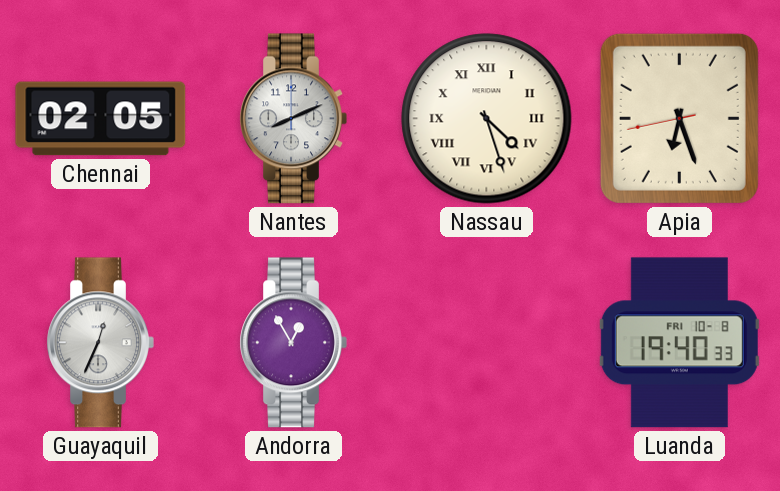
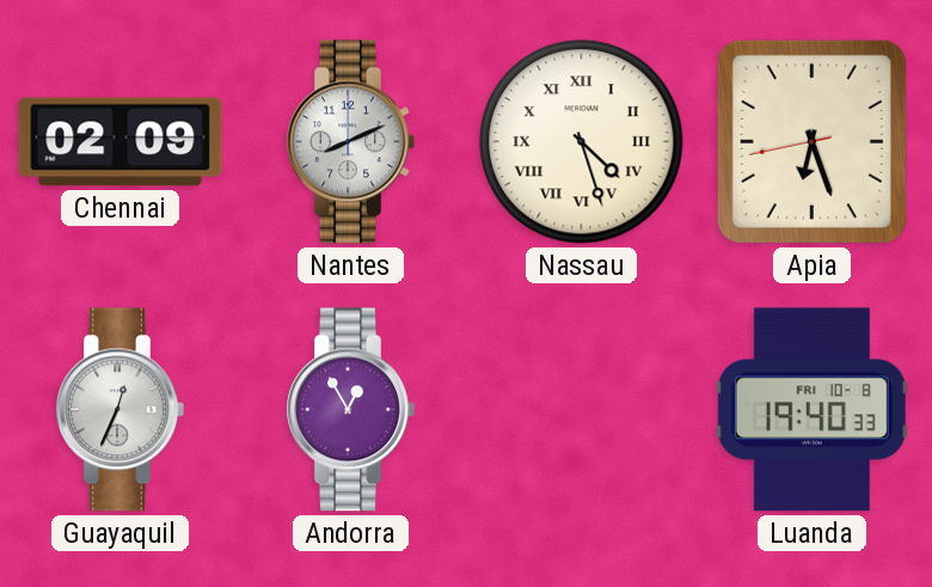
Chennai: 02:05 -> 02:09 (121, 142)
